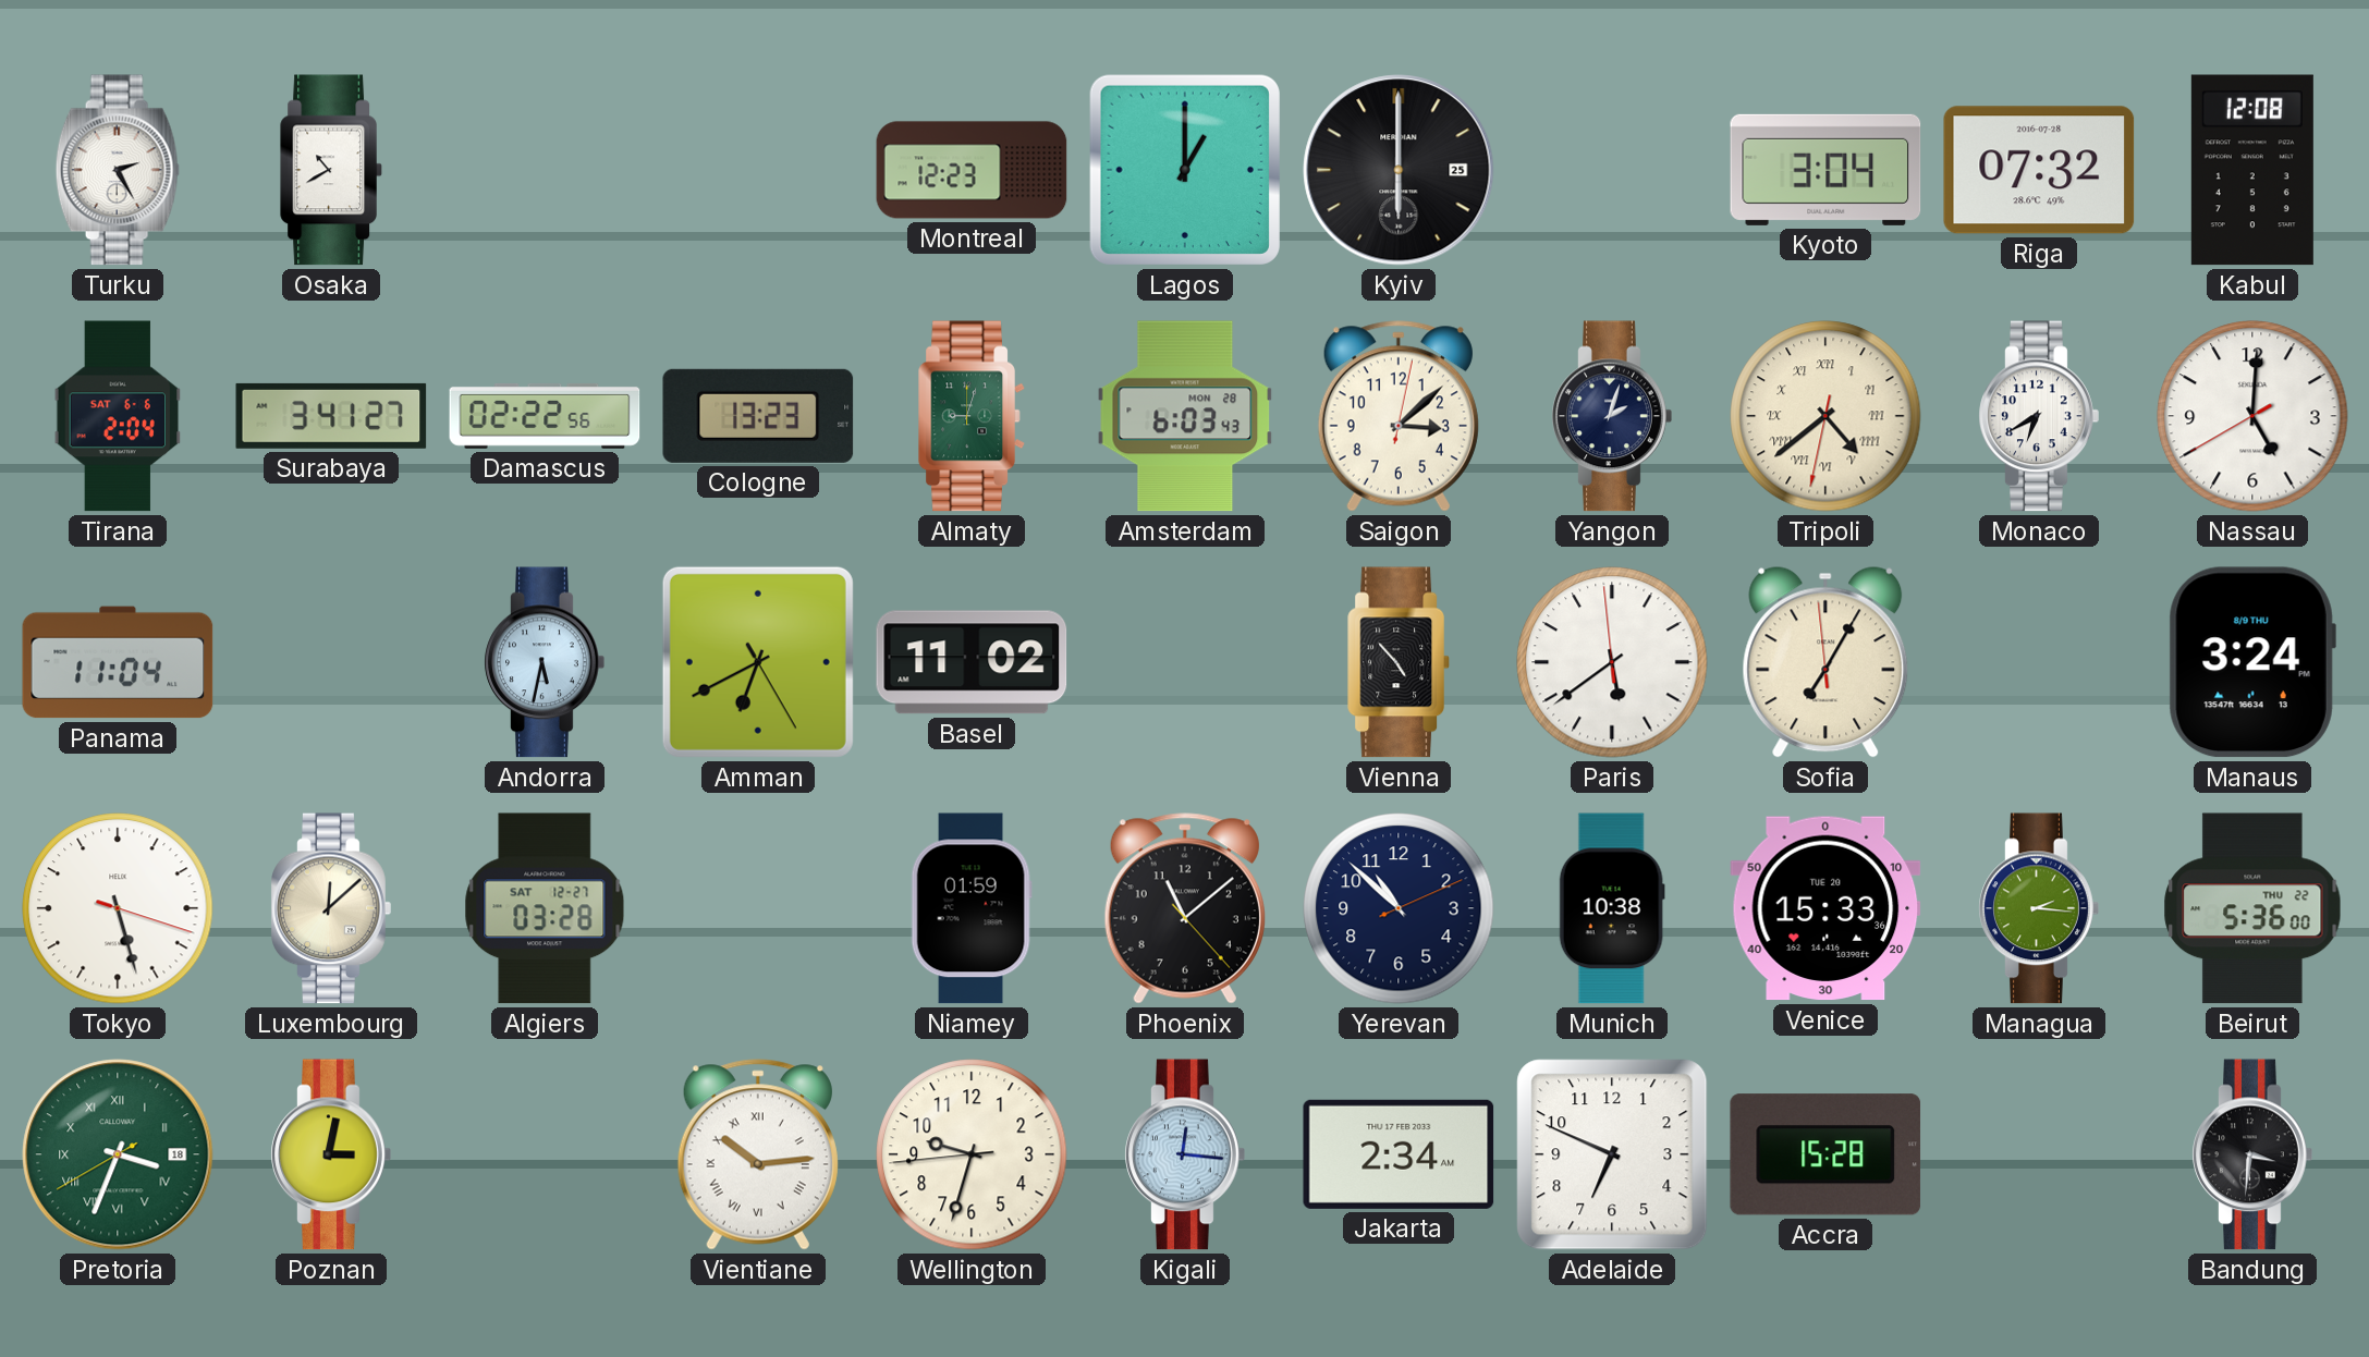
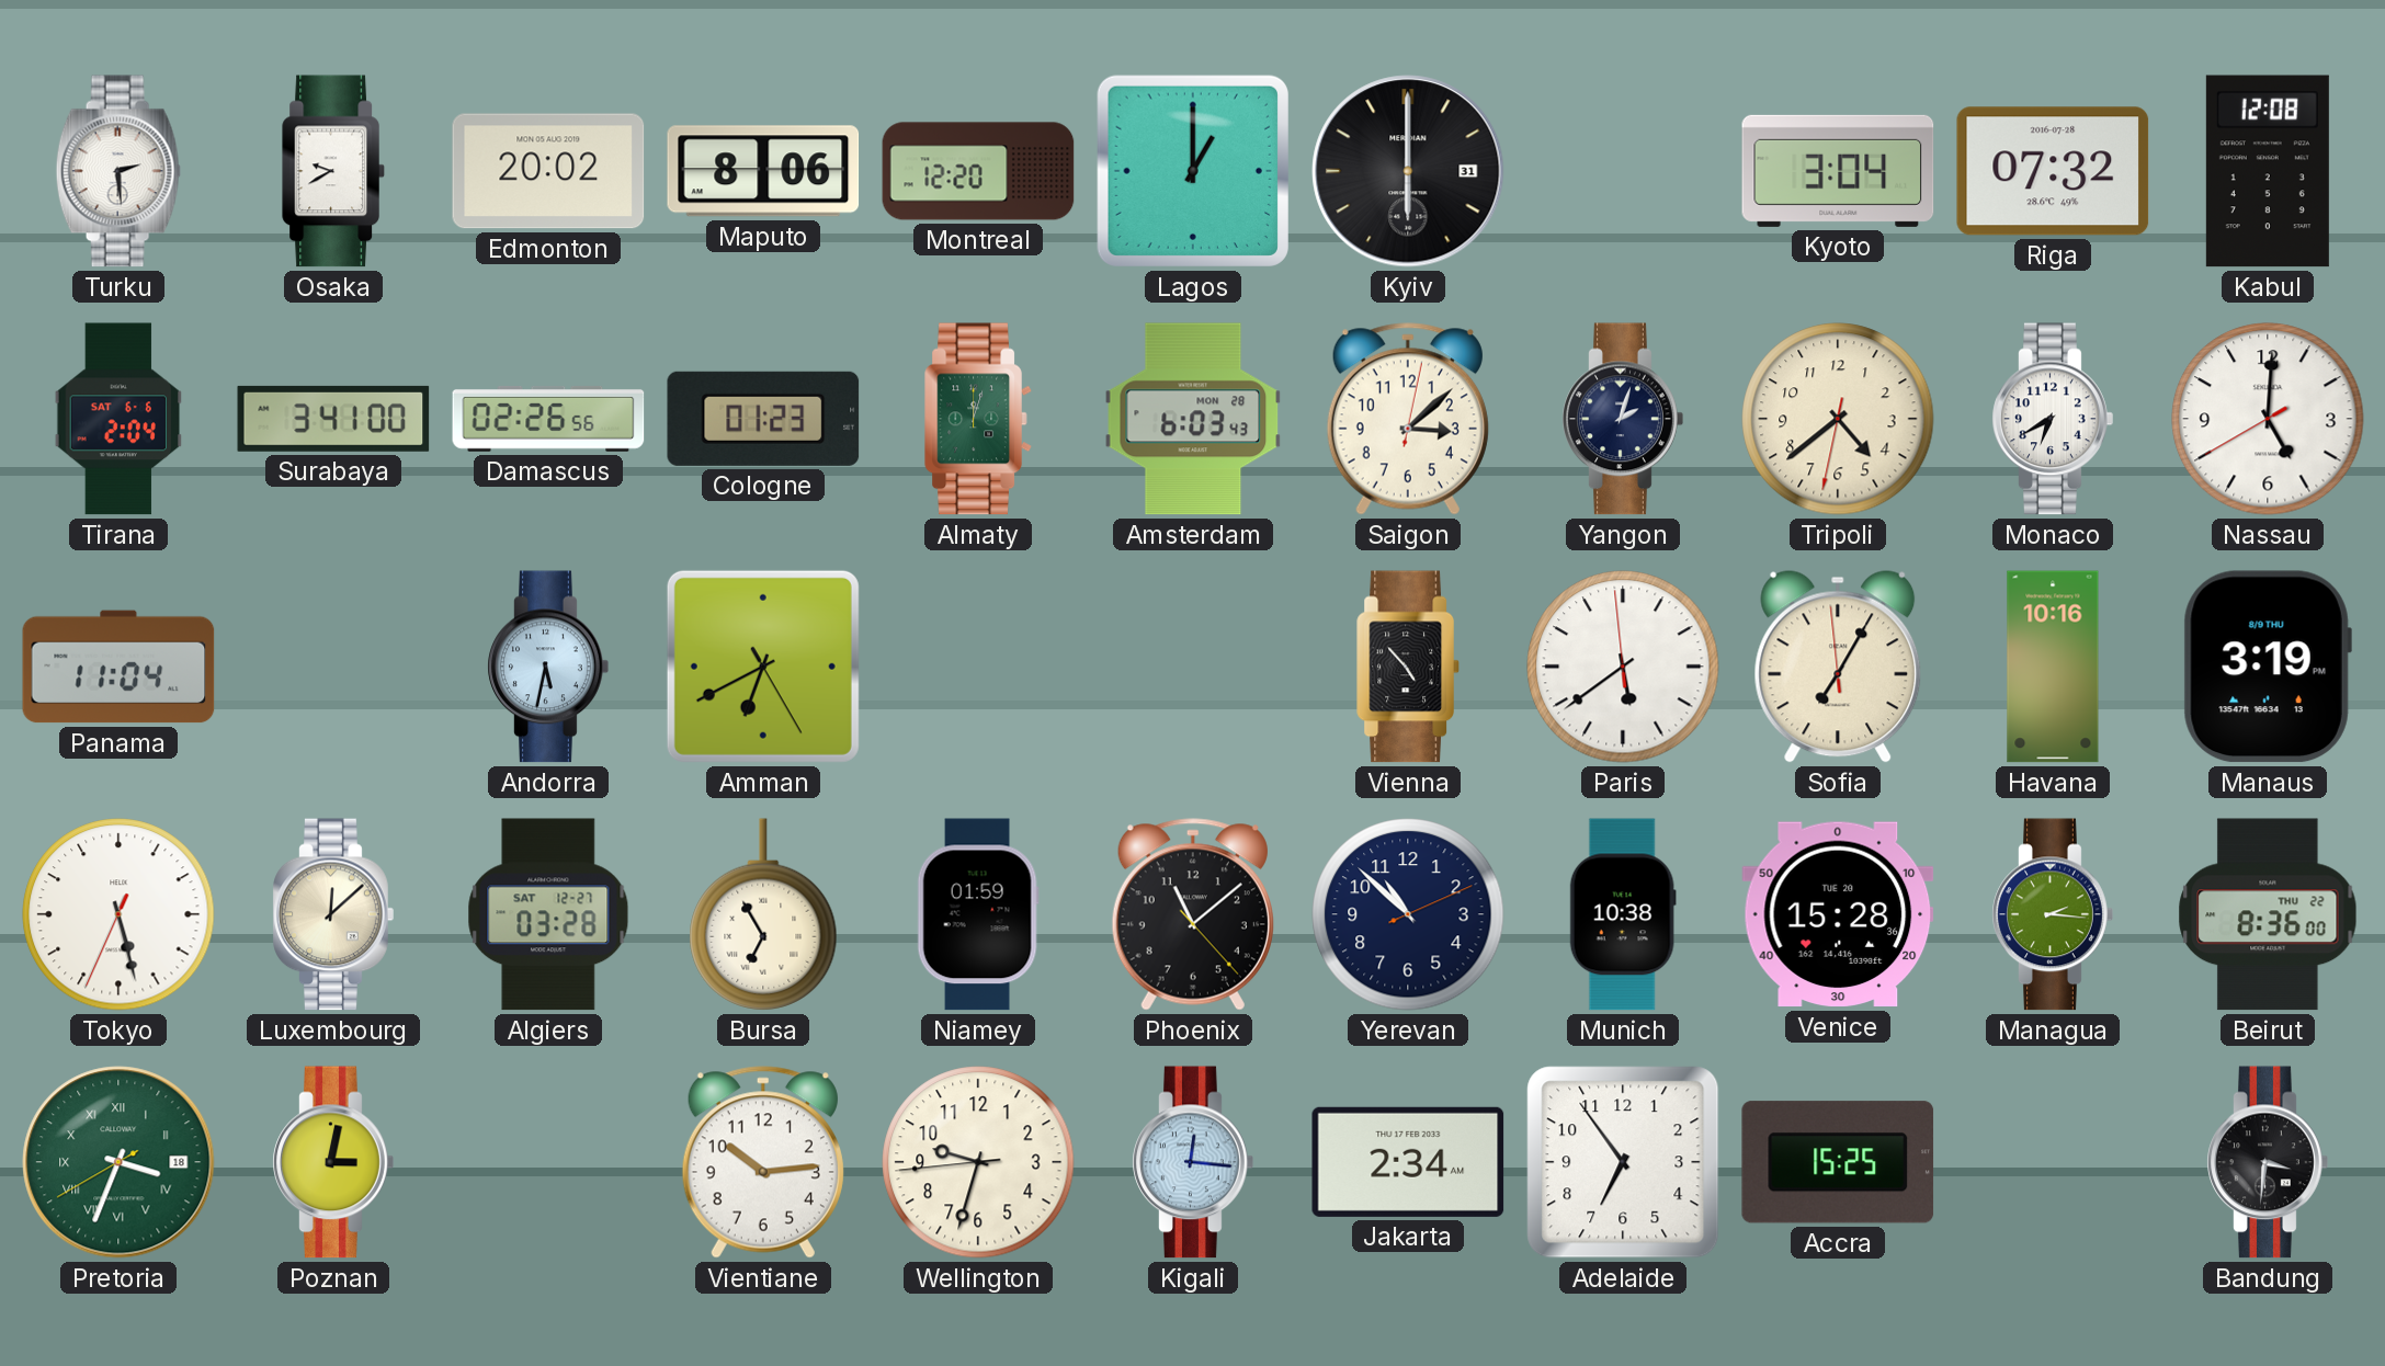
Turku: 2:25 -> 2:29 (118, 171)
Osaka: 10:40 -> 9:40 (333, 171)
Edmonton: none -> 20:02 (548, 171)
Maputo: none -> 8:06 (763, 171)
Montreal: 12:23 -> 12:20 (978, 171)
Kyiv date: 25 -> 31 (1408, 171)
Surabaya: 3:41:27 -> 3:41:00 (333, 419)
Damascus: 02:22 -> 02:26 (548, 419)
Cologne: 13:23 -> 01:23 (763, 419)
Almaty: 9:03 -> 12:03 (978, 419)
Tripoli numerals: Roman -> Arabic (1838, 419)
Basel: 11:02 -> none (972, 662)
Havana: none -> 10:16 (2053, 667)
Manaus: 3:24 -> 3:19 (2268, 667)
Tokyo: 5:27:18 -> 5:27:34 (118, 914)
Bursa: none -> 6:55 (763, 914)
Venice: 15:33 -> 15:28 (1838, 914)
Beirut: 5:36 -> 8:36 (2268, 914)
Vientiane numerals: Roman -> Arabic (763, 1162)
Adelaide: 6:49 -> 6:54 (1623, 1162)
Accra: 15:28 -> 15:25 (1838, 1162)
